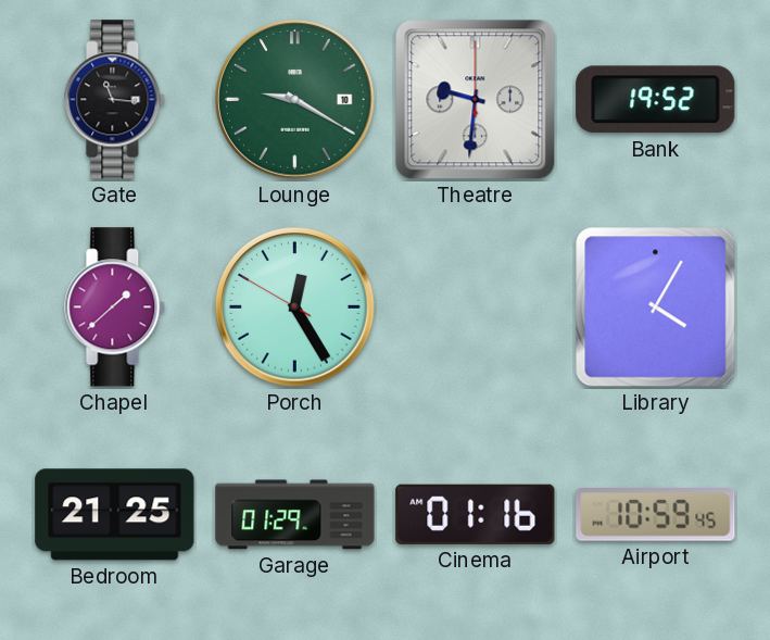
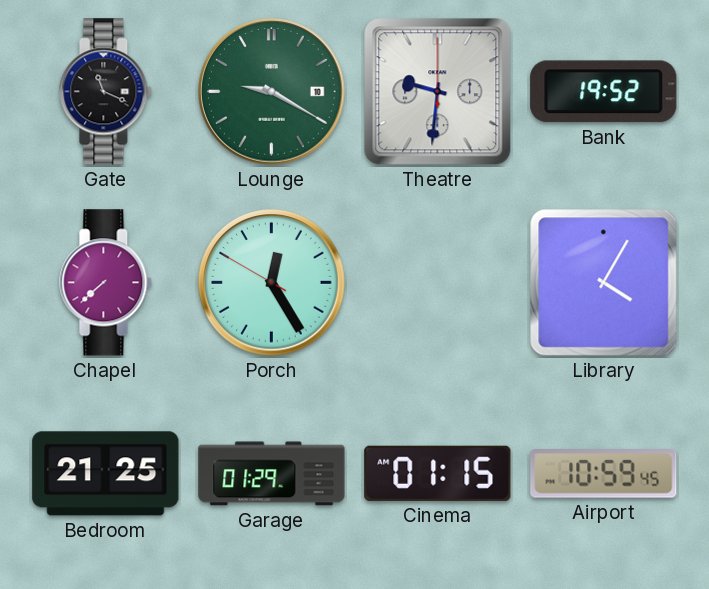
Gate: 11:16 -> 11:19 (106, 92)
Chapel: 1:38 -> 7:38 (106, 283)
Cinema: 01:16 -> 01:15 (438, 473)
